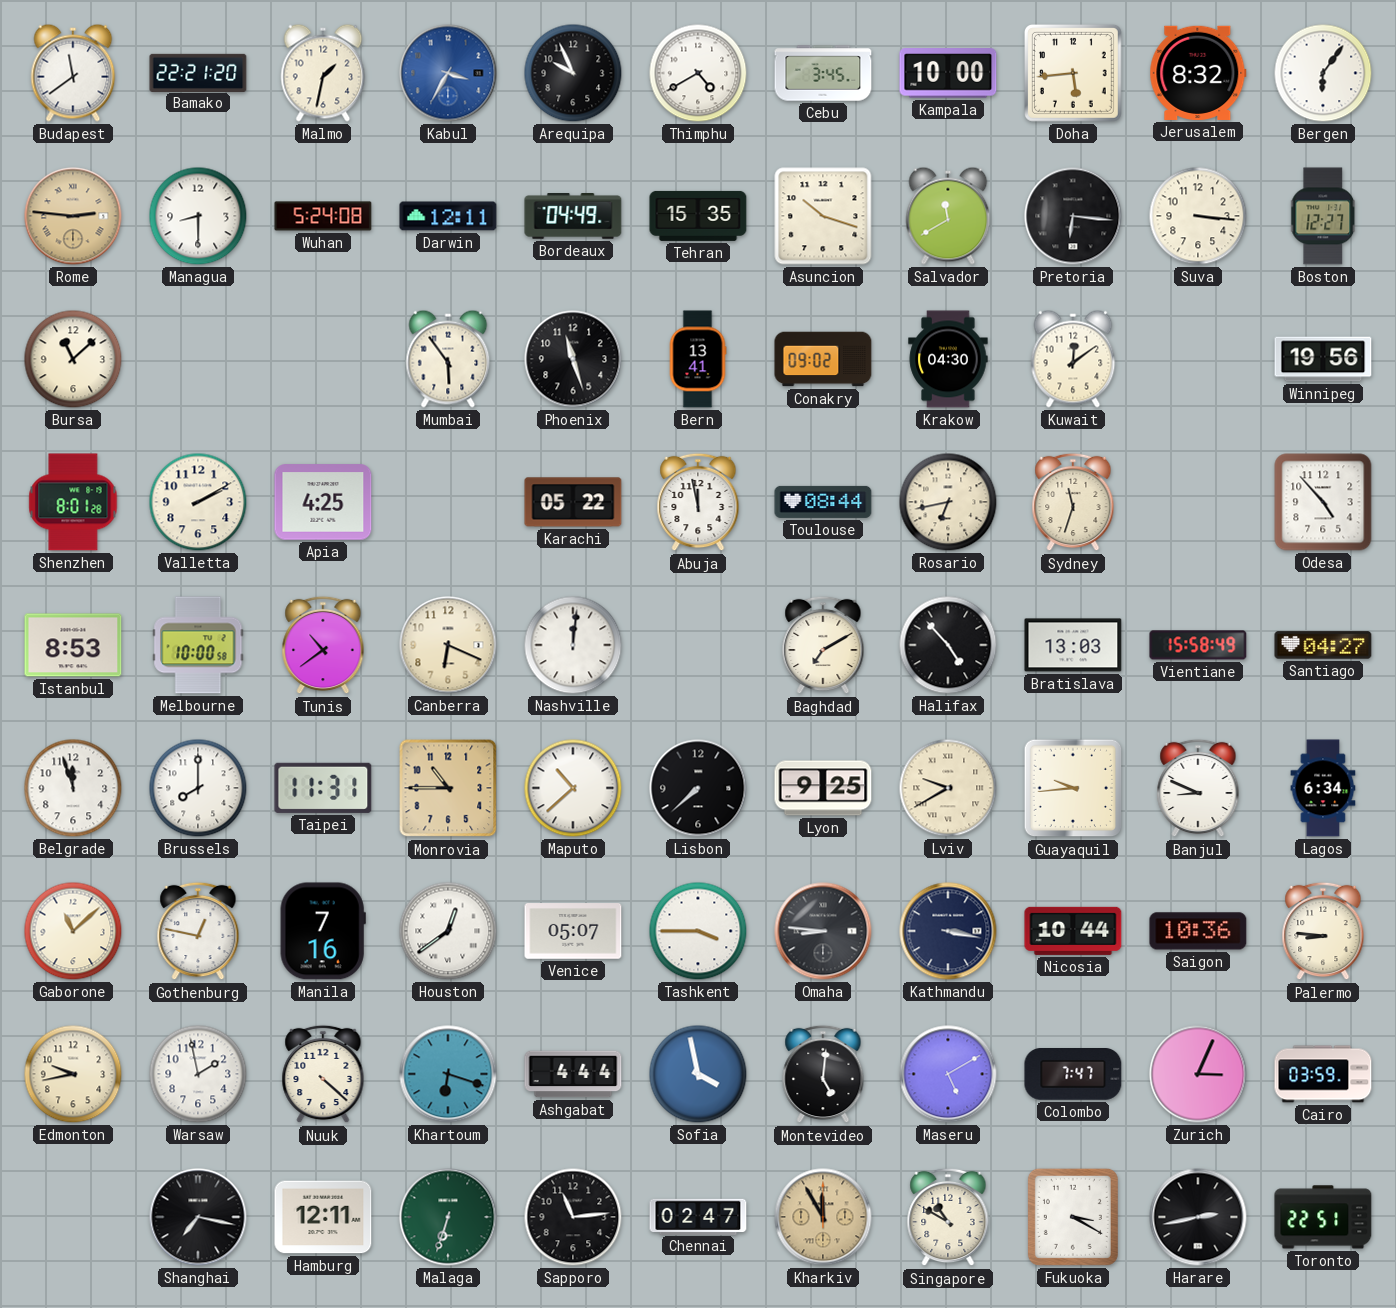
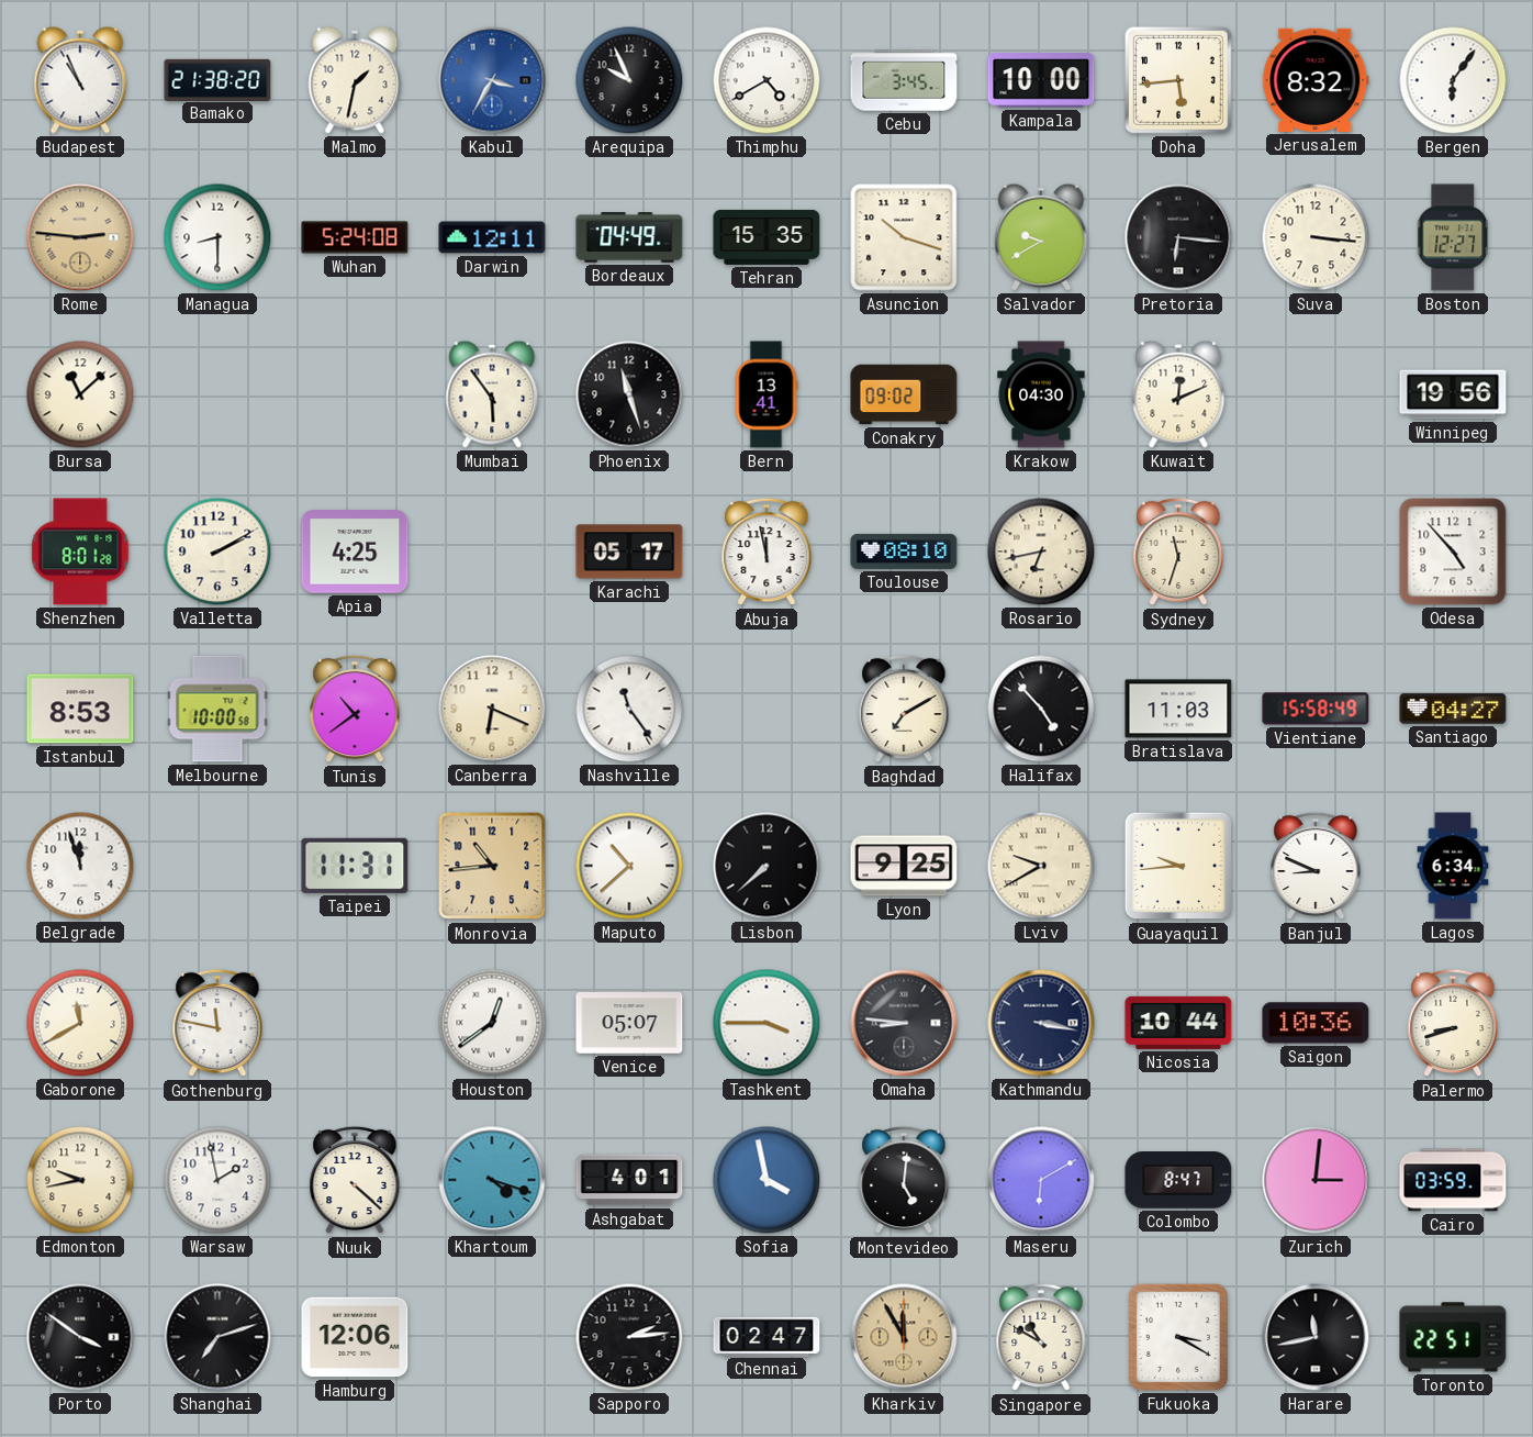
Budapest: 11:39 -> 10:56 (80, 80)
Bamako: 22:21 -> 21:38 (217, 79)
Salvador: 11:40 -> 9:40 (1041, 237)
Kuwait: 12:09 -> 12:11 (1178, 394)
Karachi: 05:22 -> 05:17 (629, 552)
Toulouse: 08:44 -> 08:10 (904, 552)
Nashville: 12:01 -> 11:24 (629, 709)
Bratislava: 13:03 -> 11:03 (1178, 709)
Brussels: 8:00 -> none (198, 788)
Monrovia: 10:45 -> 10:44 (492, 866)
Gaborone: 11:08 -> 11:40 (80, 1023)
Gothenburg: 12:47 -> 11:47 (217, 1023)
Manila: 7:16 -> none (323, 931)
Palermo: 8:46 -> 8:42 (1453, 1023)
Khartoum: 6:18 -> 4:18 (492, 1180)
Ashgabat: 4:44 -> 4:01 (629, 1180)
Maseru: 5:10 -> 6:10 (1041, 1180)
Colombo: 7:47 -> 8:47 (1178, 1181)
Zurich: 3:04 -> 3:01 (1316, 1180)
Porto: none -> 3:51 (80, 1337)
Shanghai: 7:17 -> 7:12 (217, 1337)
Hamburg: 12:11 -> 12:06 (355, 1337)
Malaga: 6:33 -> none (448, 1217)
Sapporo: 11:14 -> 2:14 (629, 1337)
Harare: 2:43 -> 11:43 (1316, 1337)
